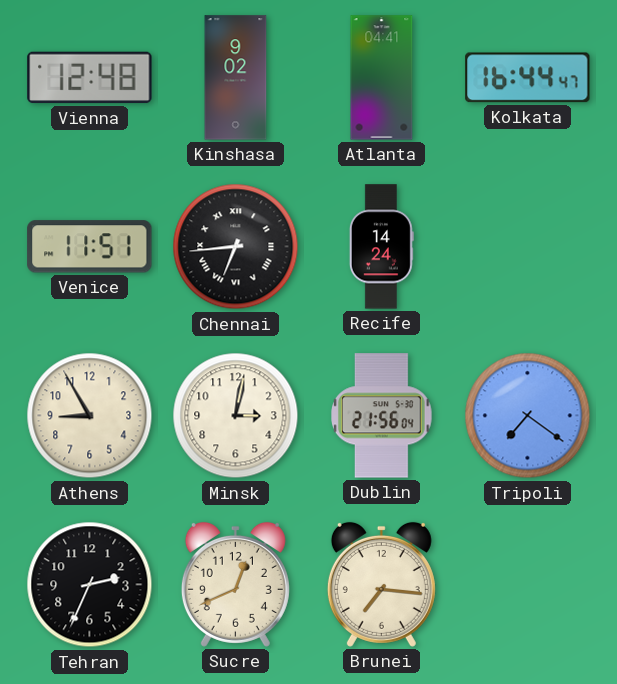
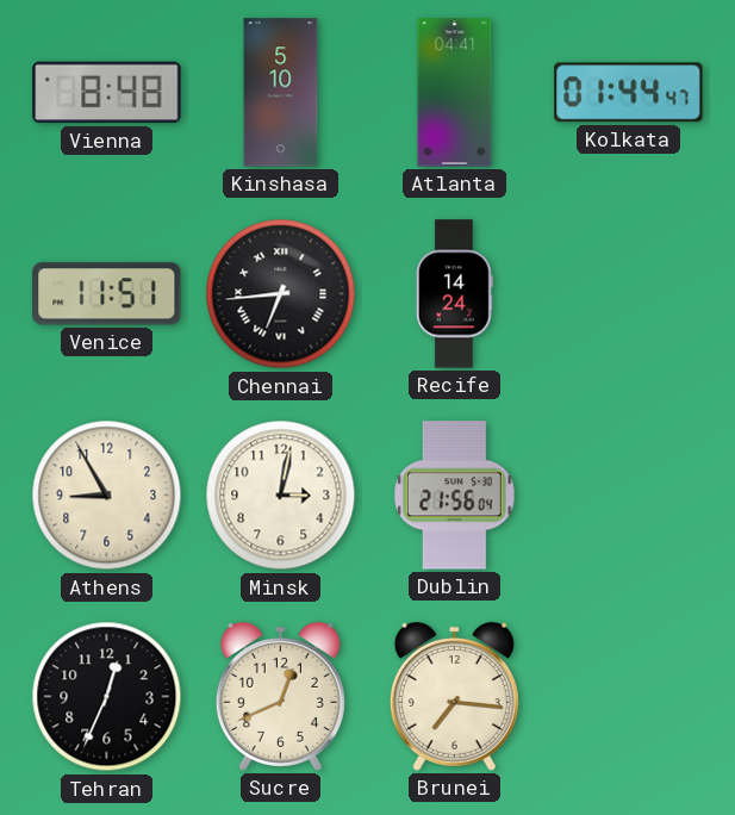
Vienna: 12:48 -> 8:48 (107, 93)
Kinshasa: 9:02 -> 5:10 (281, 93)
Kolkata: 16:44 -> 01:44 (629, 93)
Tripoli: 7:21 -> none (528, 416)
Tehran: 2:34 -> 12:34 (107, 697)
